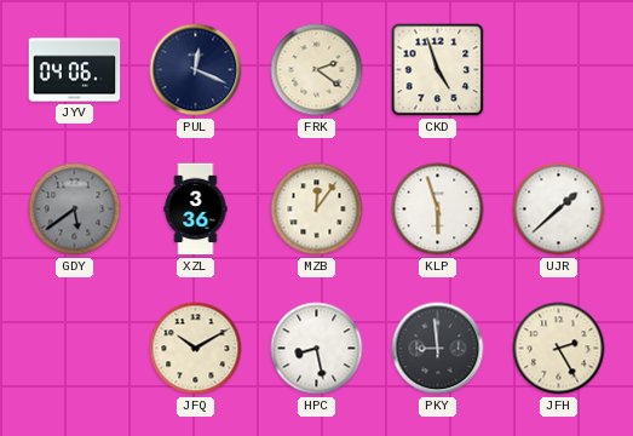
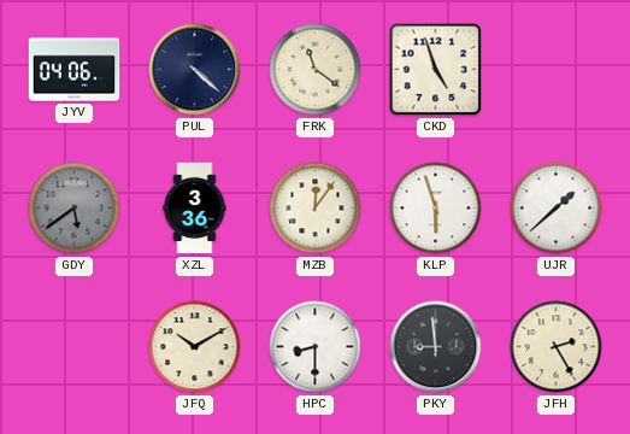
PUL: 12:19 -> 4:22 (195, 70)
FRK: 2:21 -> 11:21 (316, 70)
HPC: 8:28 -> 8:30 (316, 347)
